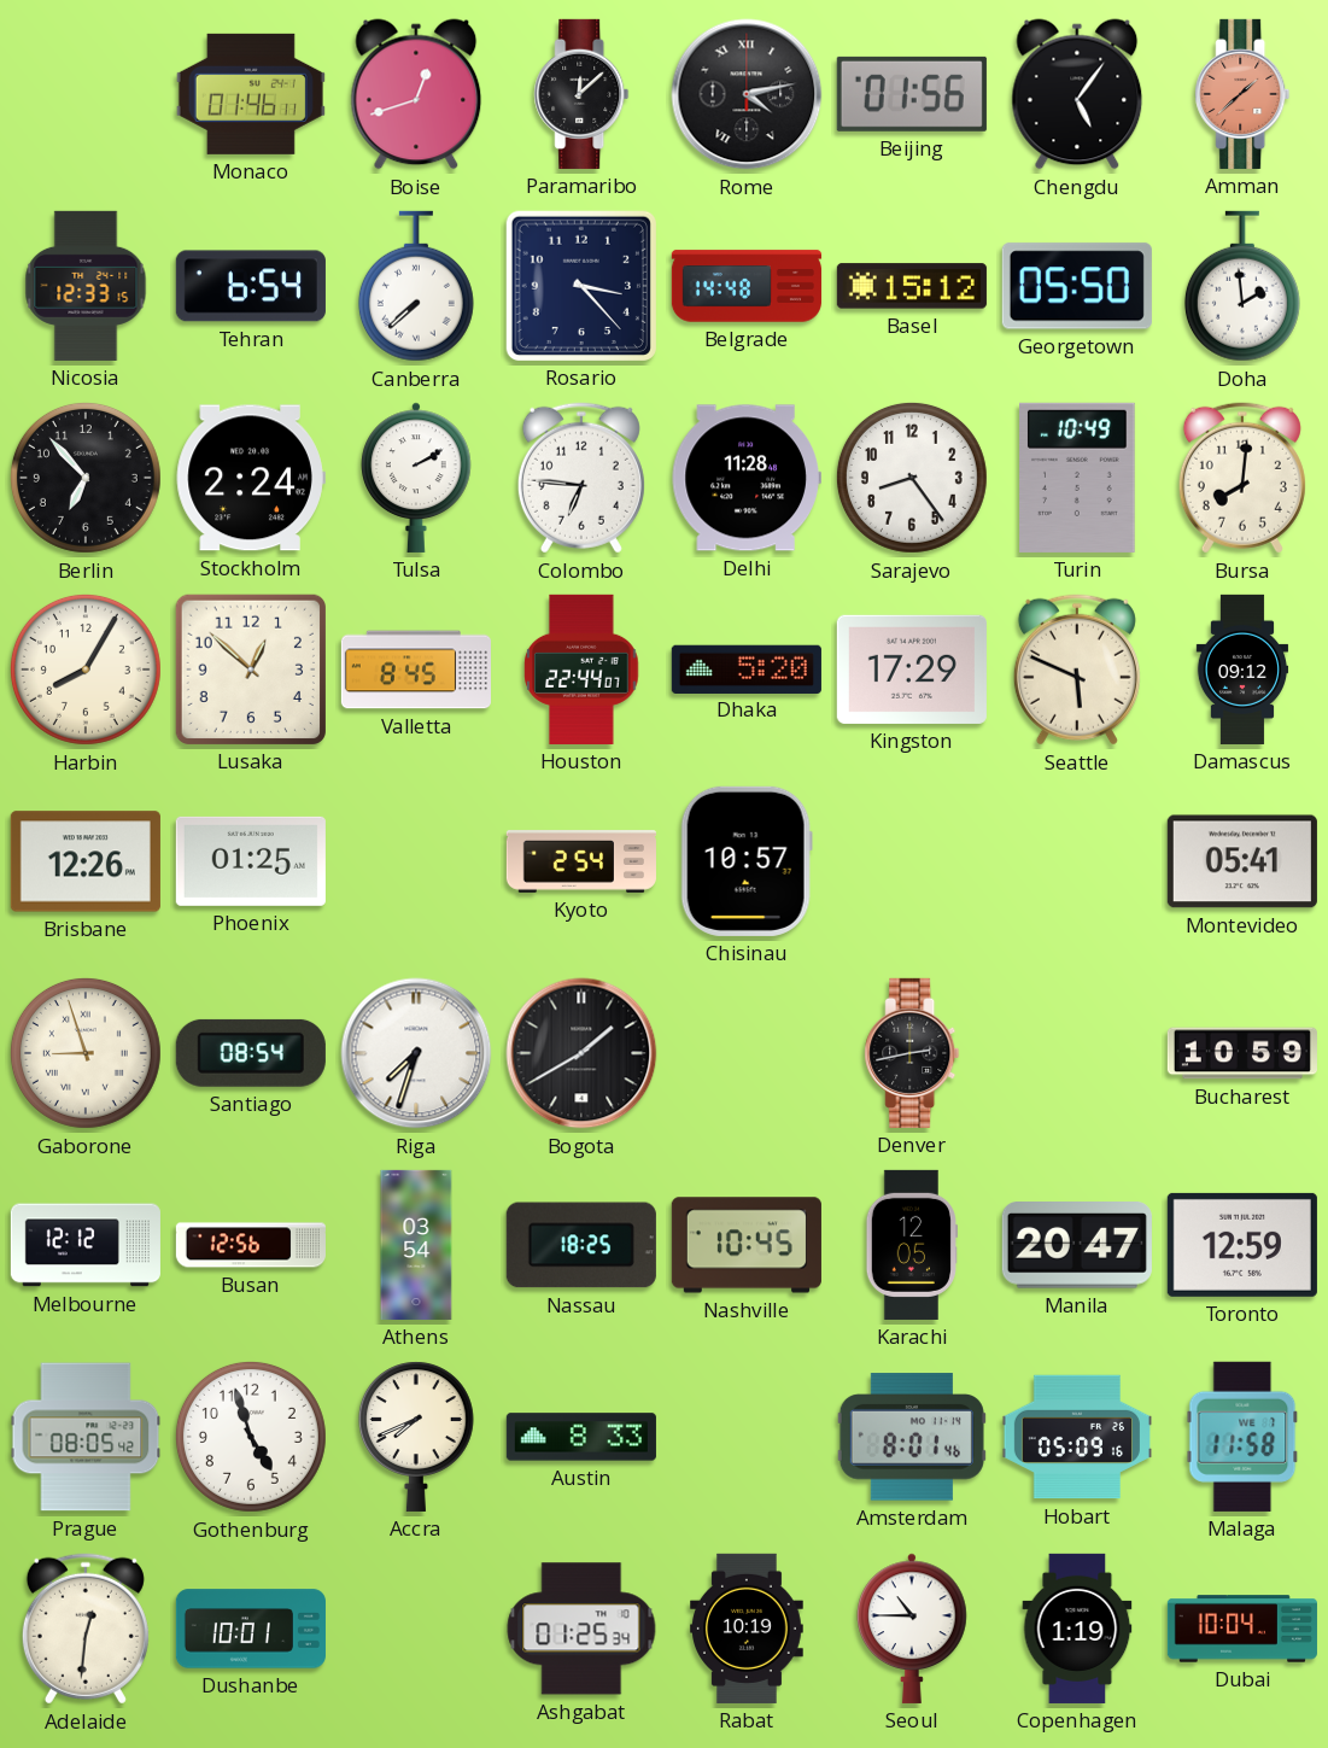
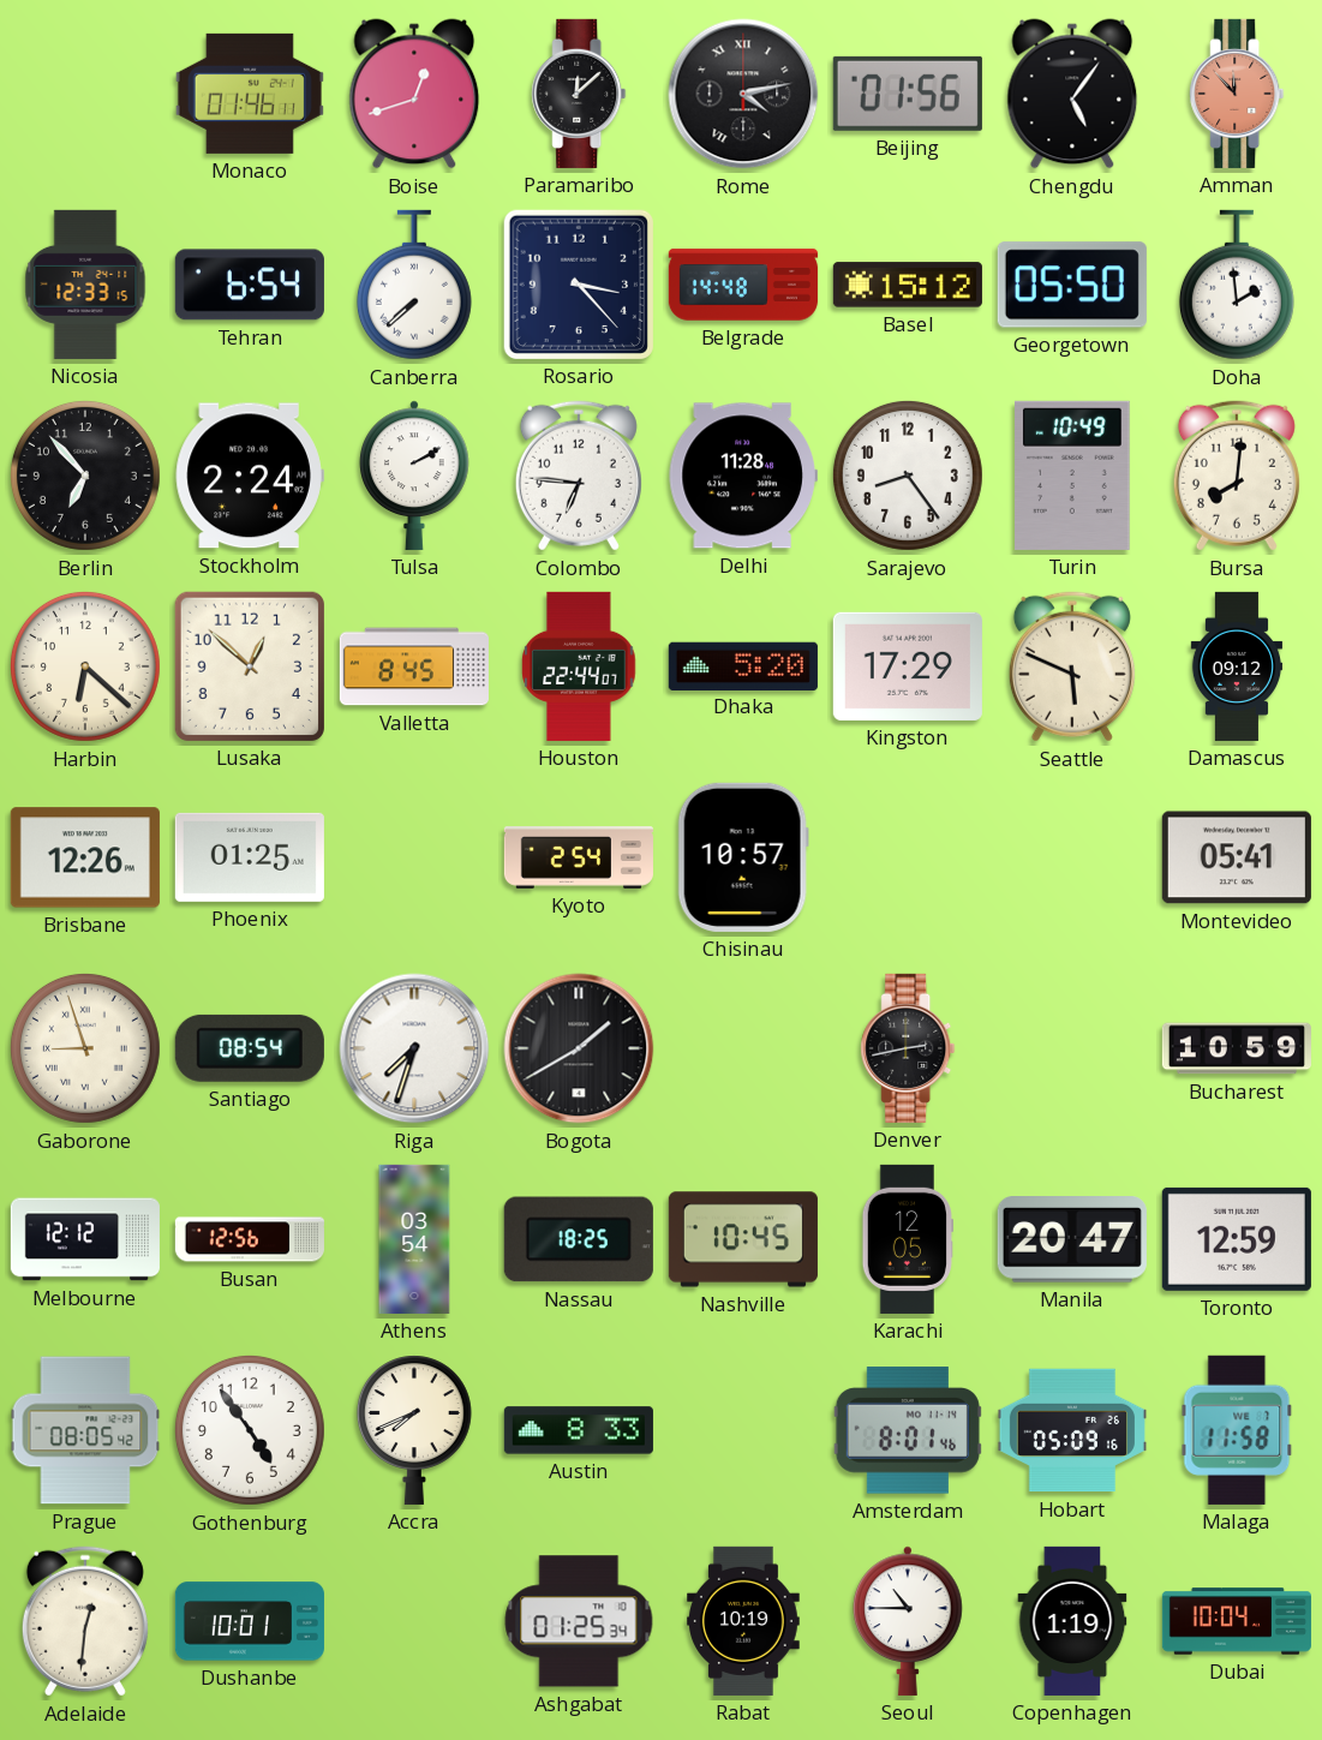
Amman: 1:38 -> 11:53 (1237, 94)
Harbin: 8:05 -> 6:22 (85, 666)
Gothenburg: 4:57 -> 4:54 (250, 1430)
